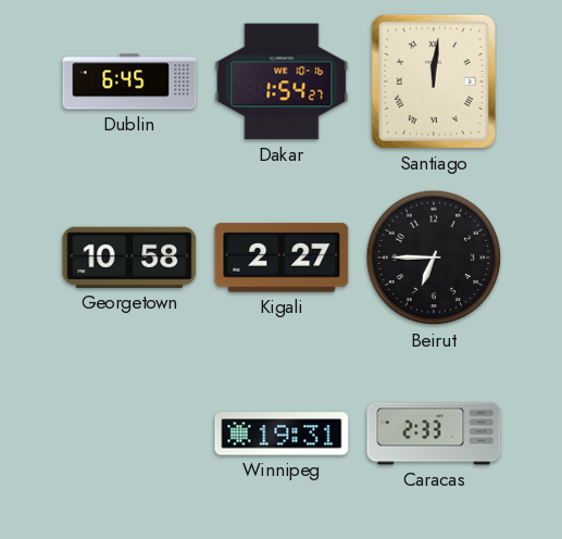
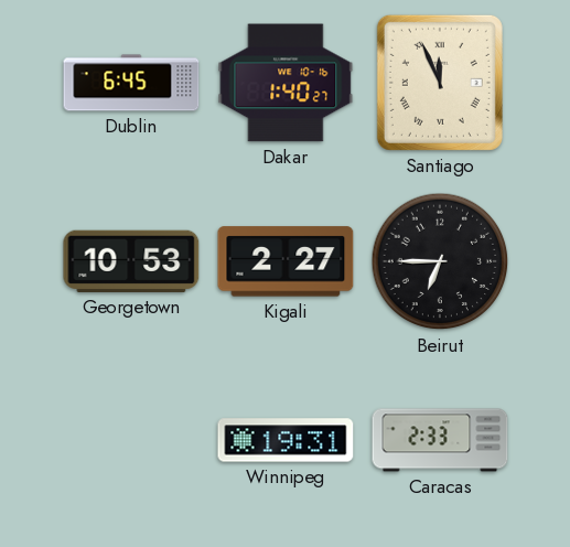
Dakar: 1:54 -> 1:40 (286, 83)
Santiago: 12:01 -> 11:56 (440, 83)
Georgetown: 10:58 -> 10:53 (131, 261)
